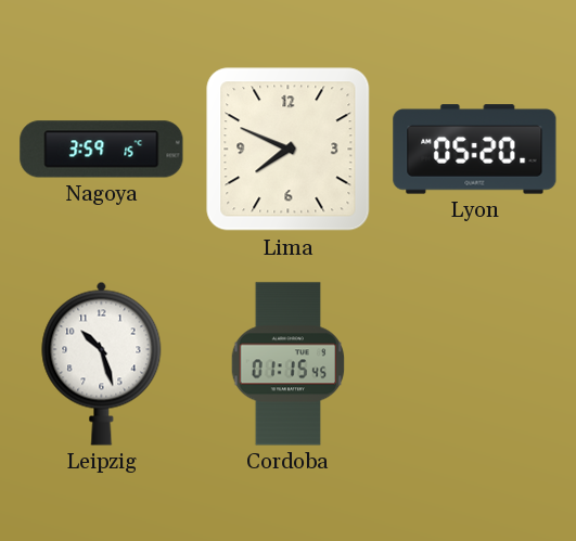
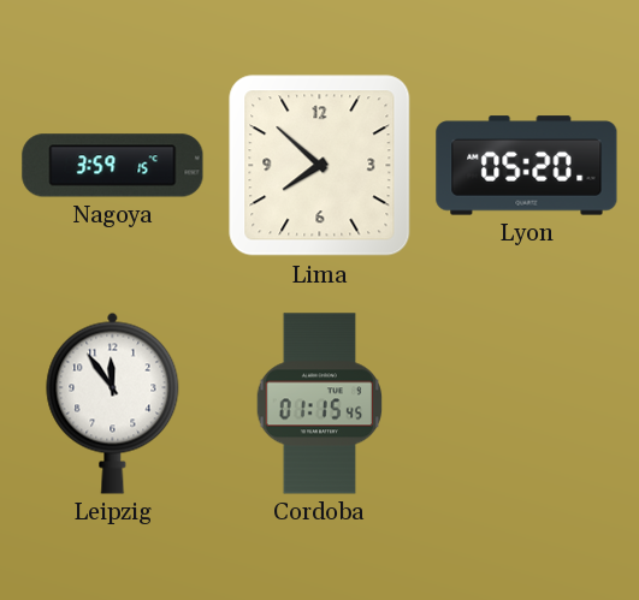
Lima: 7:49 -> 7:52 (320, 166)
Leipzig: 10:27 -> 11:54 (113, 403)
